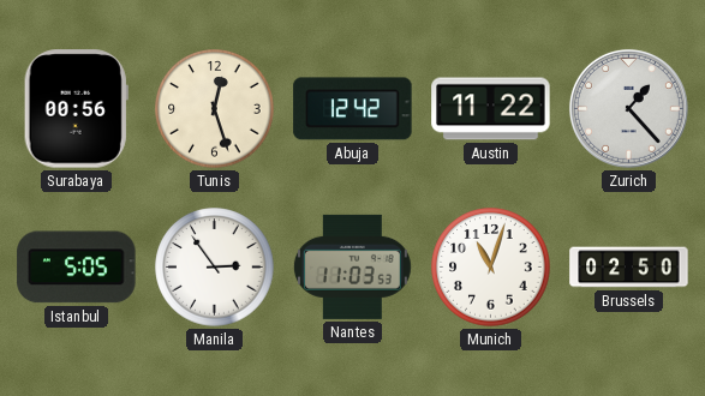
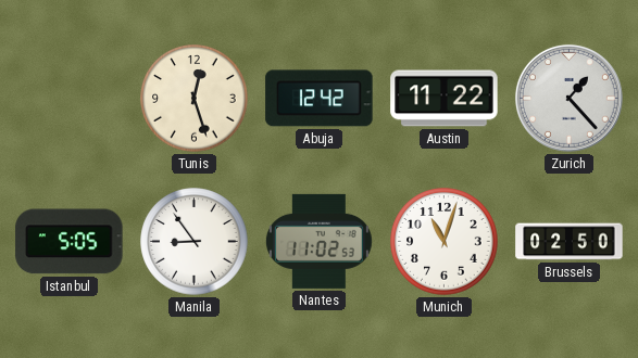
Surabaya: 00:56 -> none (76, 109)
Manila: 2:54 -> 8:54 (195, 242)
Nantes: 11:03 -> 11:02 (318, 241)
